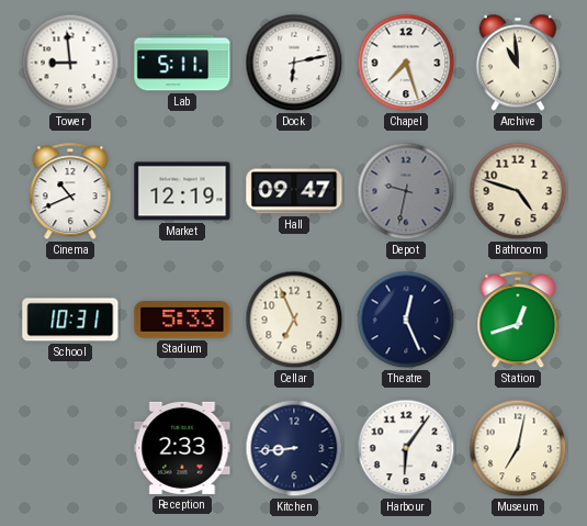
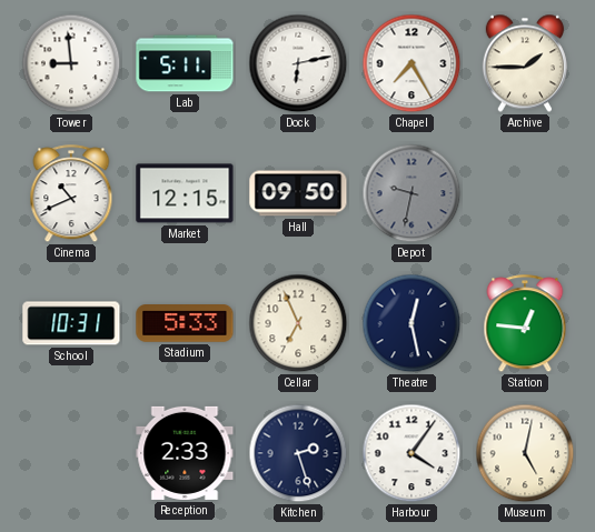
Chapel: 7:27 -> 7:25 (411, 63)
Archive: 10:59 -> 1:45 (525, 63)
Market: 12:19 -> 12:15 (185, 193)
Hall: 09:47 -> 09:50 (298, 193)
Bathroom: 4:48 -> none (518, 191)
Theatre: 12:26 -> 12:28 (411, 323)
Station: 12:42 -> 12:46 (525, 324)
Kitchen: 8:44 -> 2:27 (298, 453)
Harbour: 6:06 -> 4:06 (411, 453)
Museum: 7:02 -> 5:02 (525, 453)
